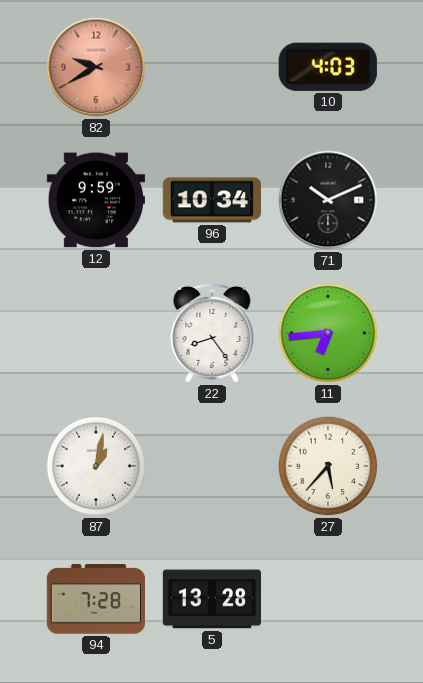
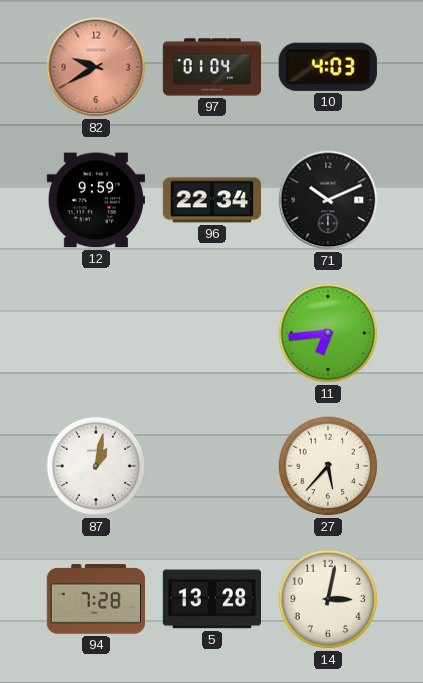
97: none -> 01:04 (212, 67)
96: 10:34 -> 22:34 (211, 200)
22: 8:24 -> none (212, 333)
14: none -> 3:02 (328, 599)
